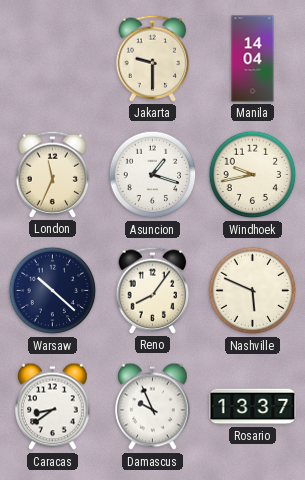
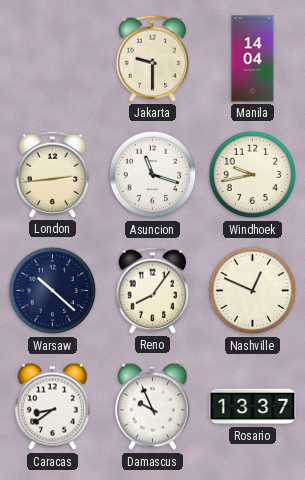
London: 11:34 -> 2:44 (53, 174)
Asuncion: 1:18 -> 11:18 (153, 175)
Nashville: 5:49 -> 12:49 (253, 291)
